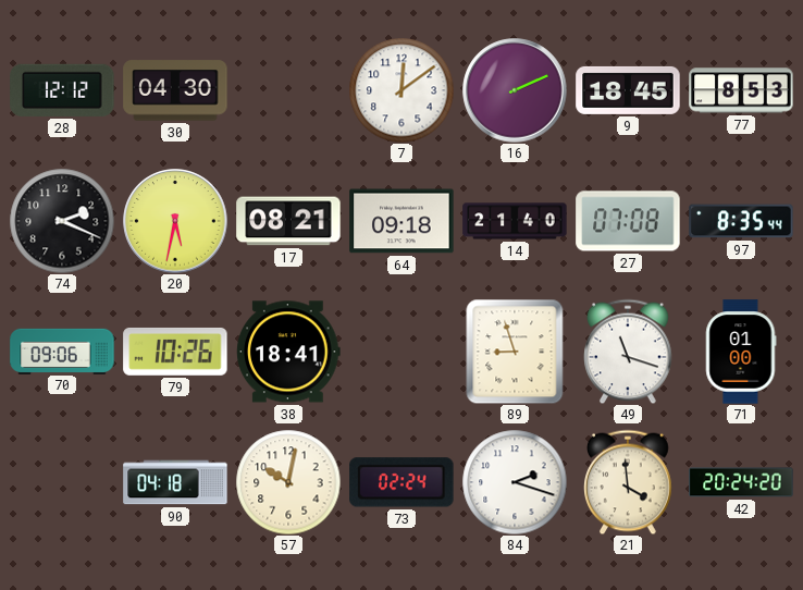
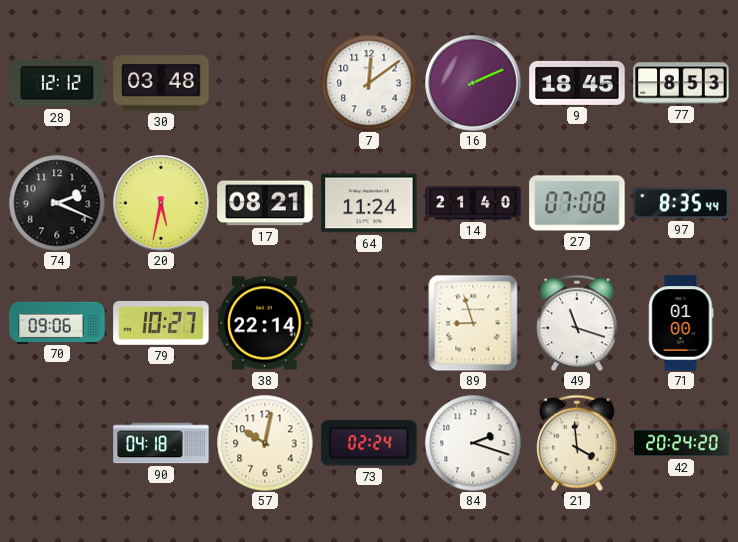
30: 04:30 -> 03:48 (161, 83)
64: 09:18 -> 11:24 (369, 203)
79: 10:26 -> 10:27 (161, 323)
38: 18:41 -> 22:14 (265, 323)
